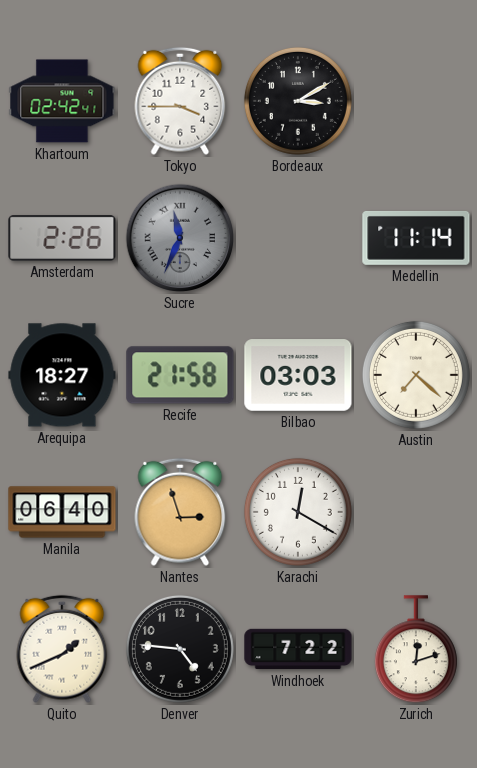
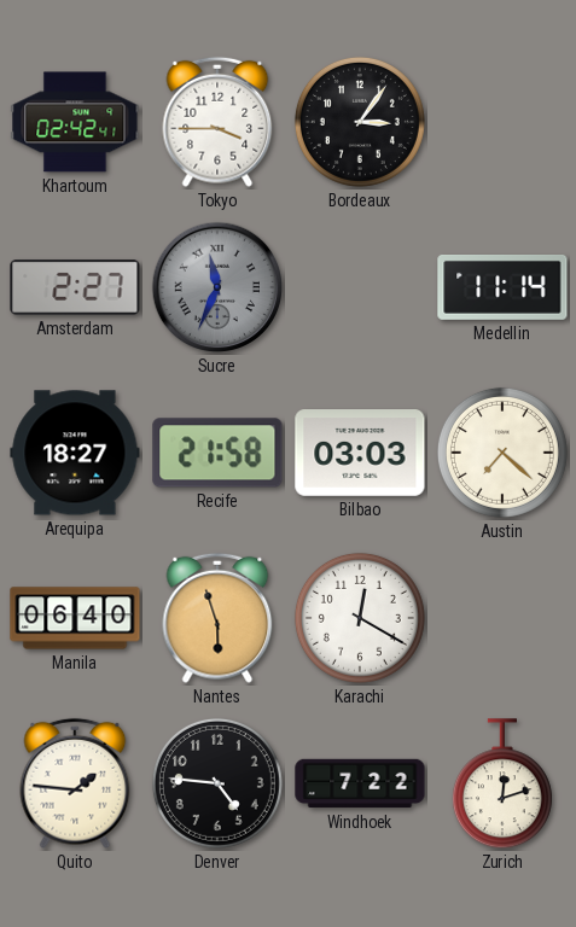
Bordeaux: 3:10 -> 3:06 (360, 122)
Amsterdam: 2:26 -> 2:27 (75, 288)
Nantes: 2:57 -> 5:57 (217, 618)
Quito: 1:41 -> 1:46 (75, 783)
